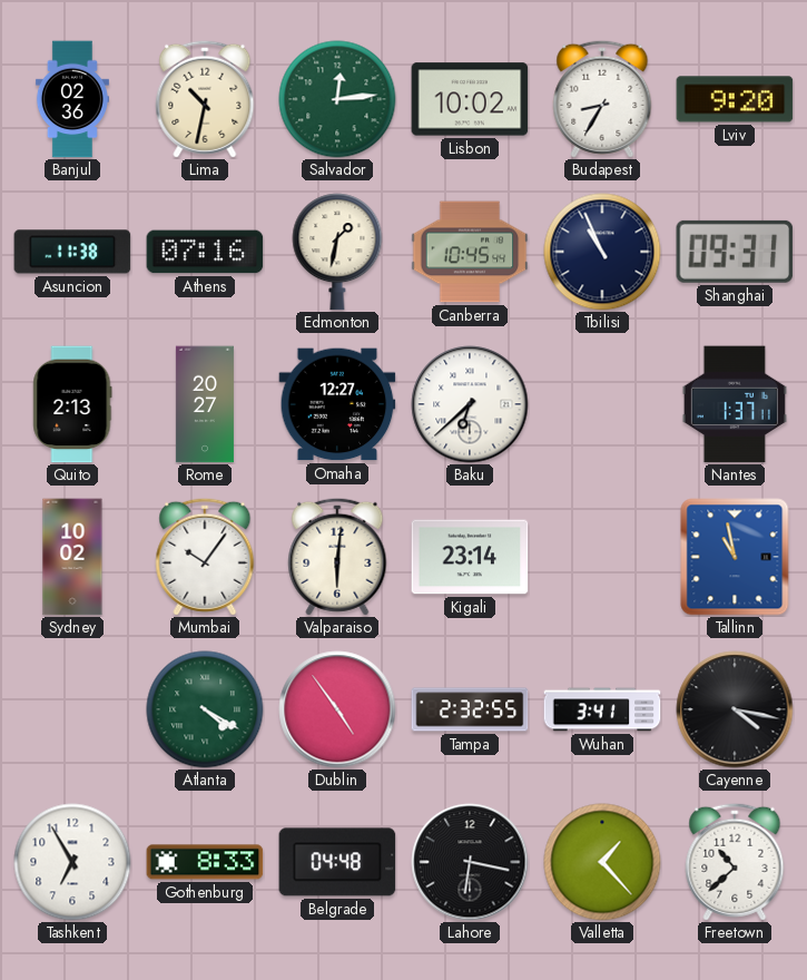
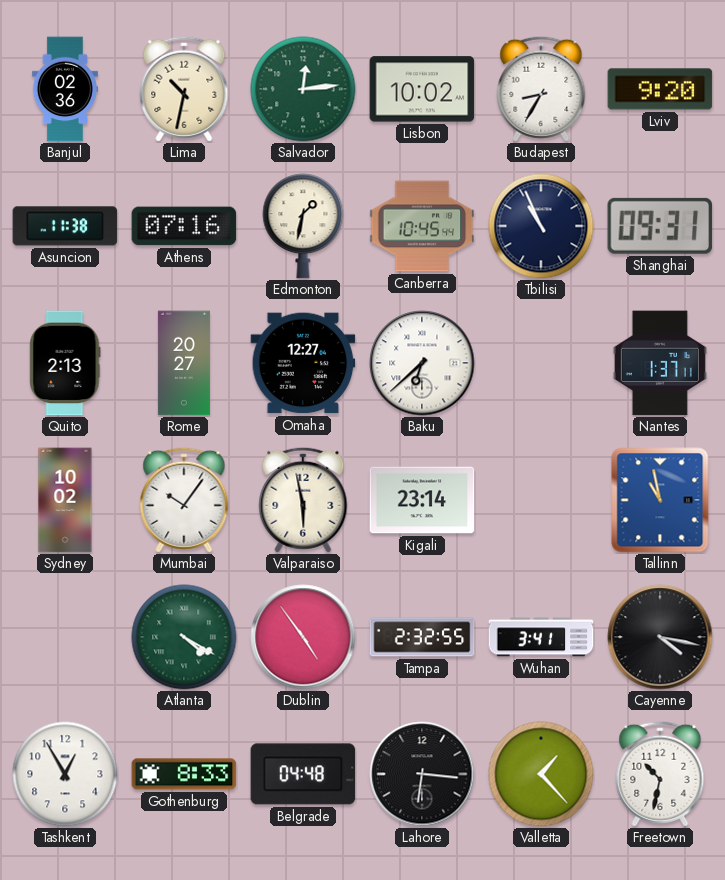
Valparaiso: 6:01 -> 5:58 (303, 500)
Tashkent: 6:55 -> 12:55 (65, 774)
Lahore: 6:17 -> 6:16 (422, 774)
Freetown: 10:38 -> 10:32 (660, 774)
